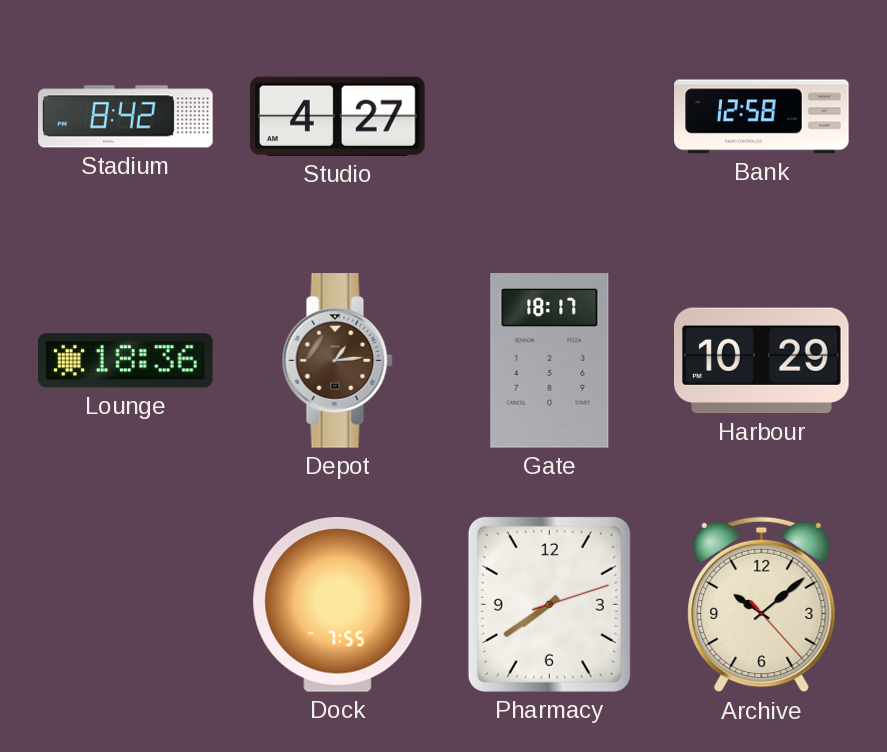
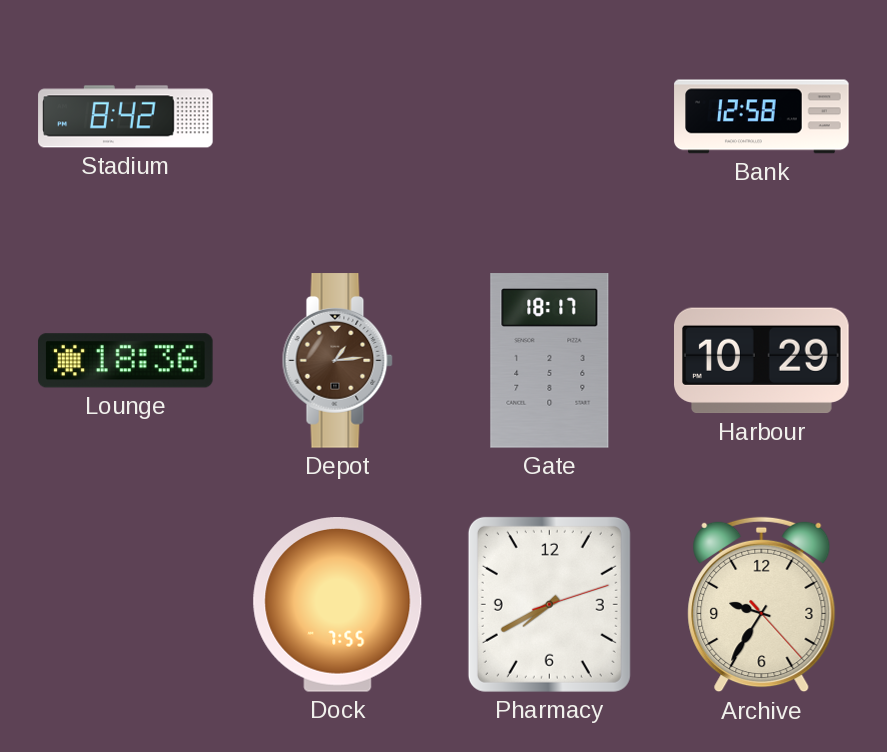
Studio: 4:27 -> none (338, 116)
Pharmacy: 7:39 -> 7:40 (549, 604)
Archive: 10:08 -> 9:35 (762, 605)
